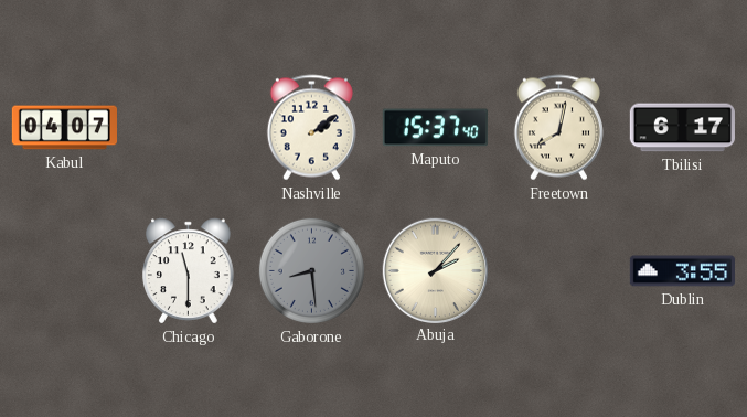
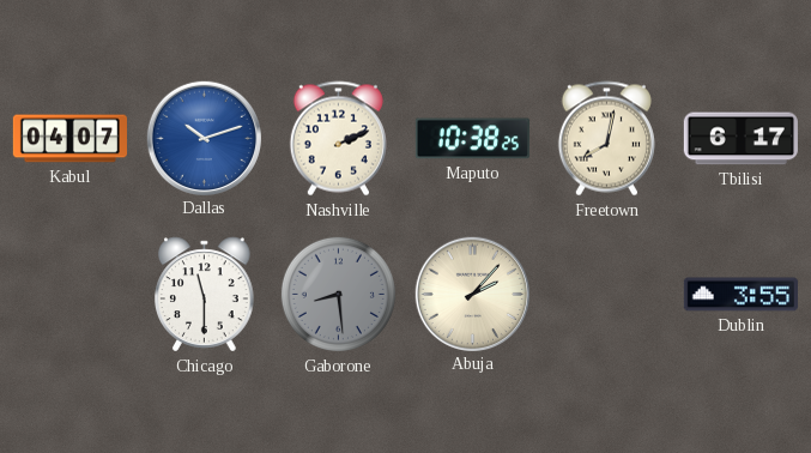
Dallas: none -> 10:12 (204, 138)
Nashville: 2:09 -> 2:11 (338, 139)
Maputo: 15:37 -> 10:38 (472, 139)
